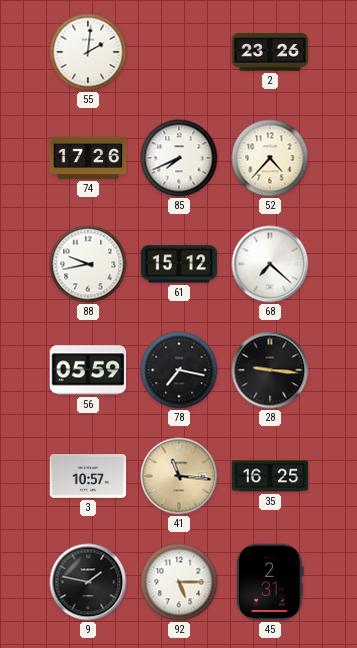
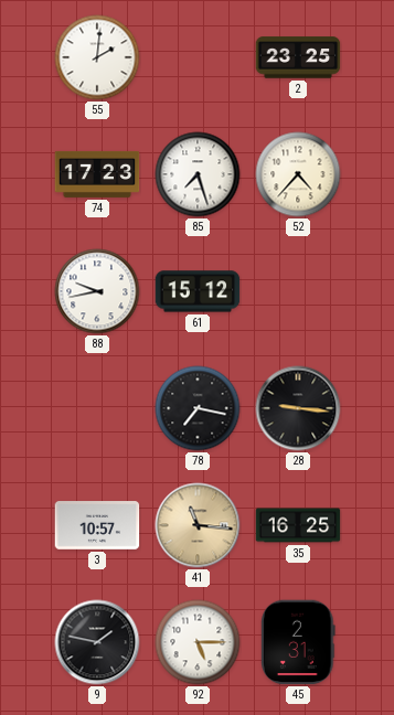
2: 23:26 -> 23:25 (298, 57)
74: 17:26 -> 17:23 (97, 174)
85: 7:41 -> 7:27 (198, 174)
68: 7:22 -> none (270, 264)
56: 05:59 -> none (88, 370)
